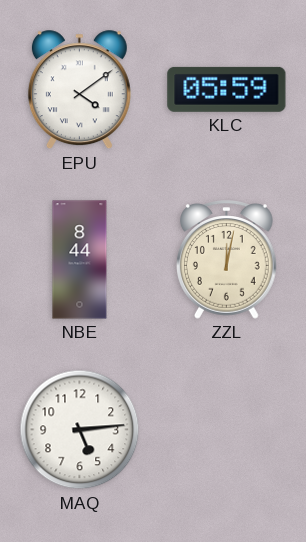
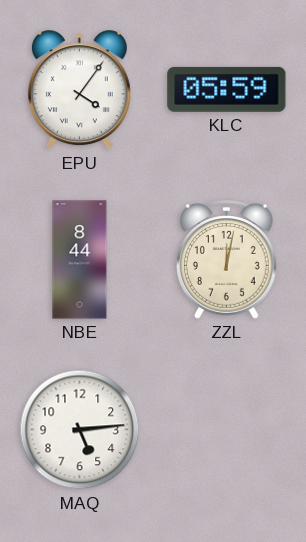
EPU: 4:09 -> 4:06 (79, 90)
